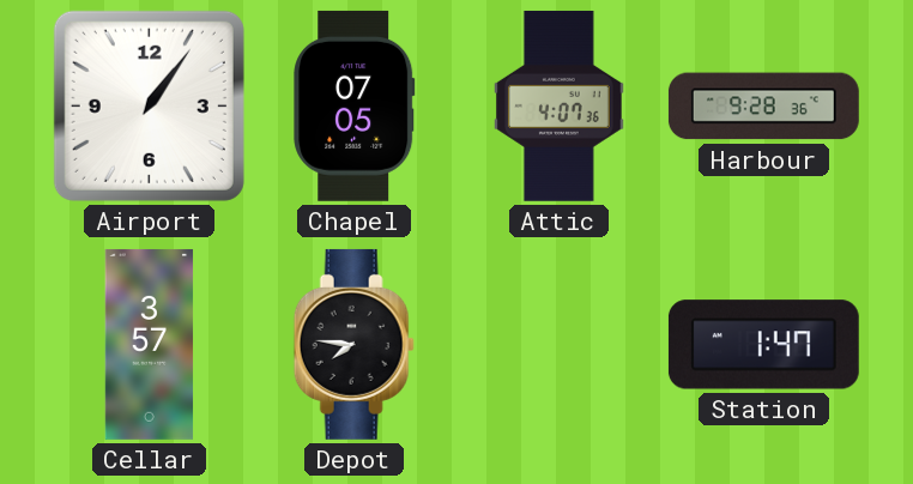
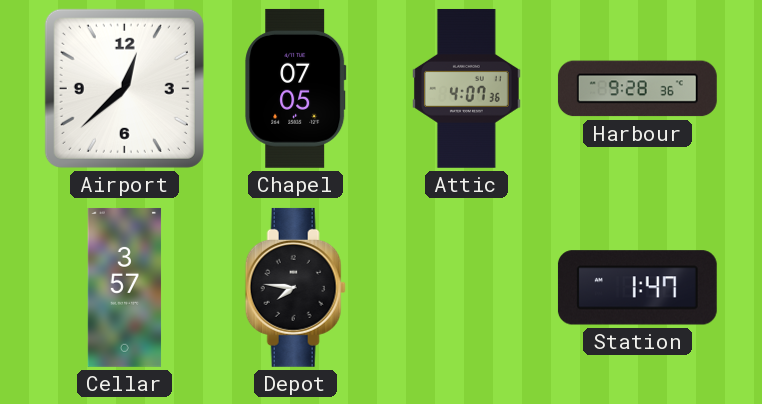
Airport: 1:06 -> 12:38 (124, 88)
